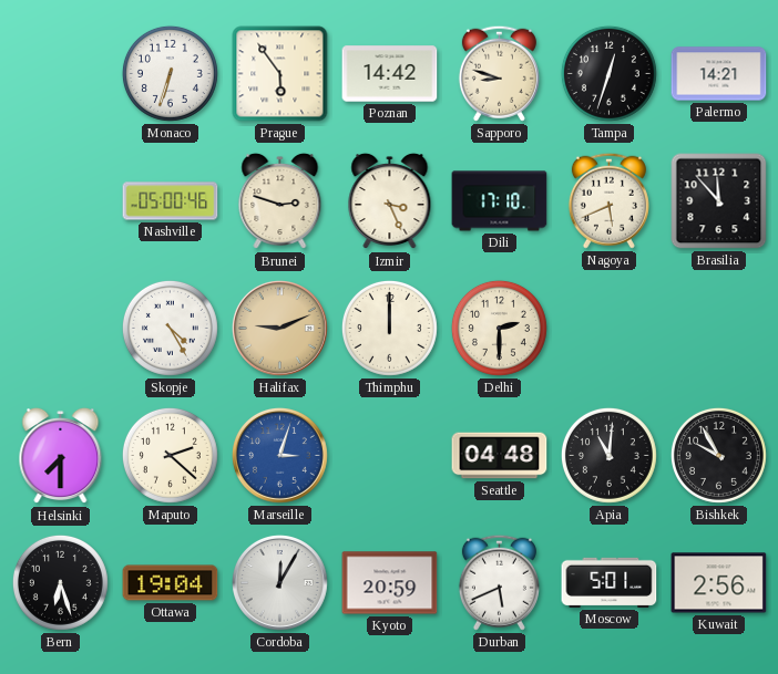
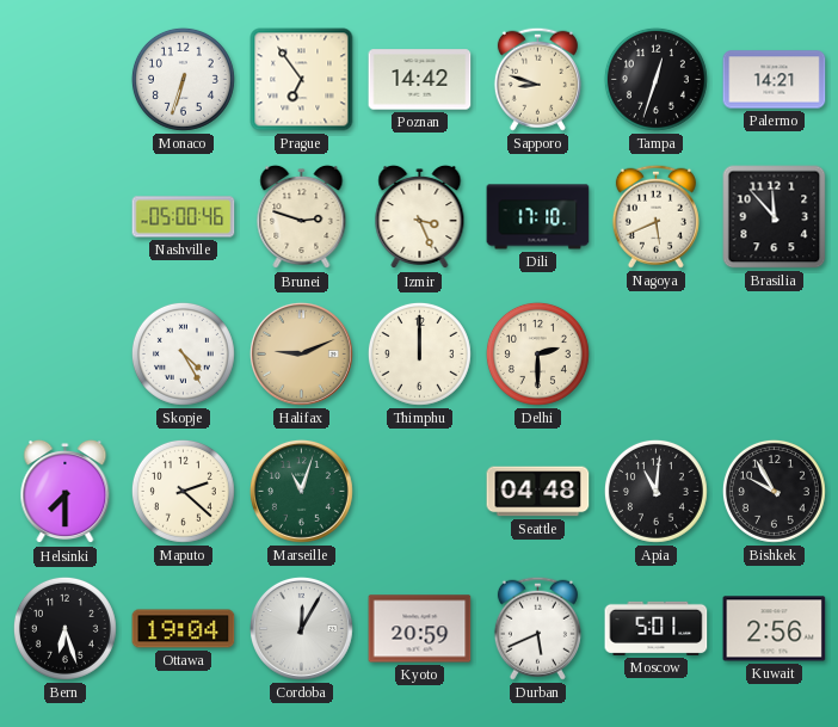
Prague: 5:54 -> 6:54 (302, 80)
Marseille: 3:03 -> 11:03 (301, 491)
Marseille dial: blue -> green (301, 491)
